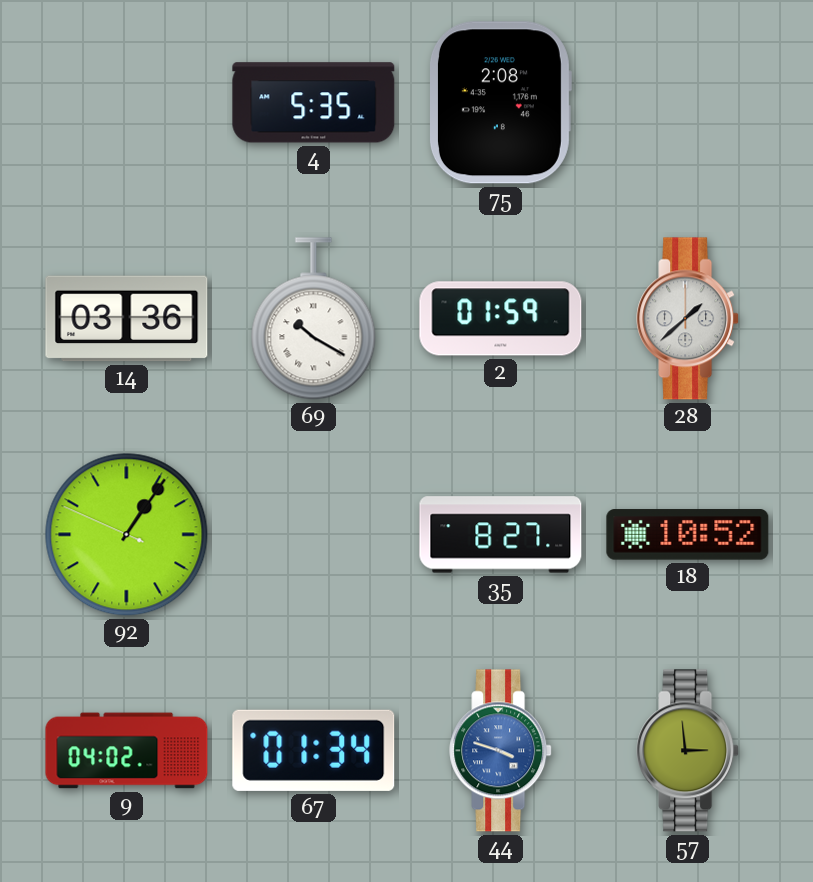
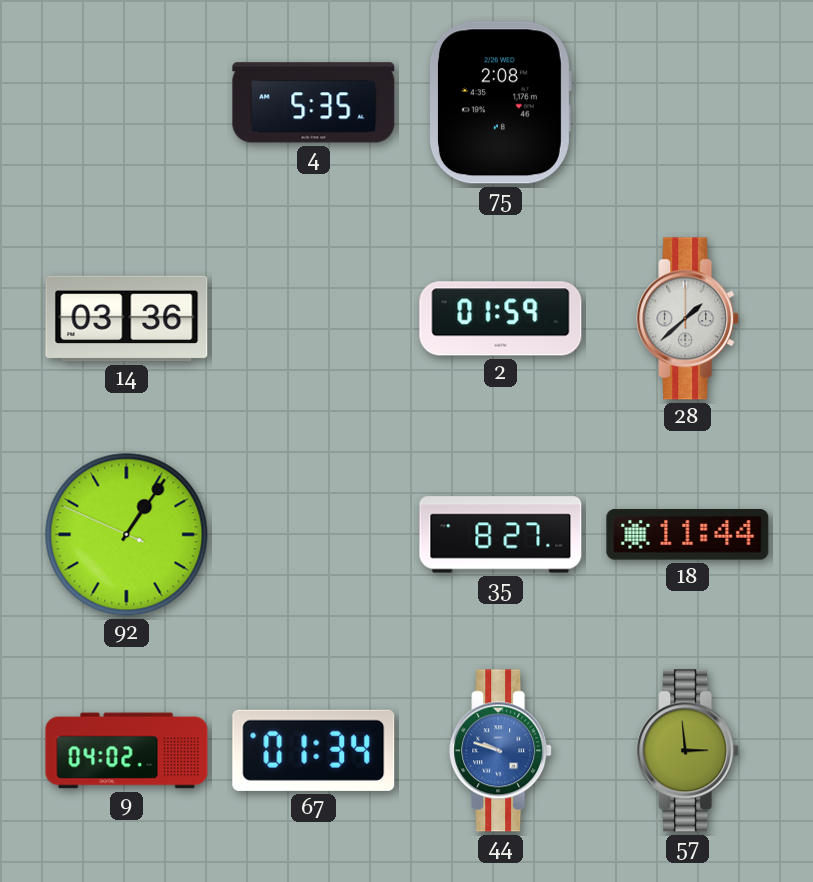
69: 10:20 -> none (314, 319)
18: 10:52 -> 11:44 (688, 535)
44: 3:48 -> 9:48 (501, 751)
